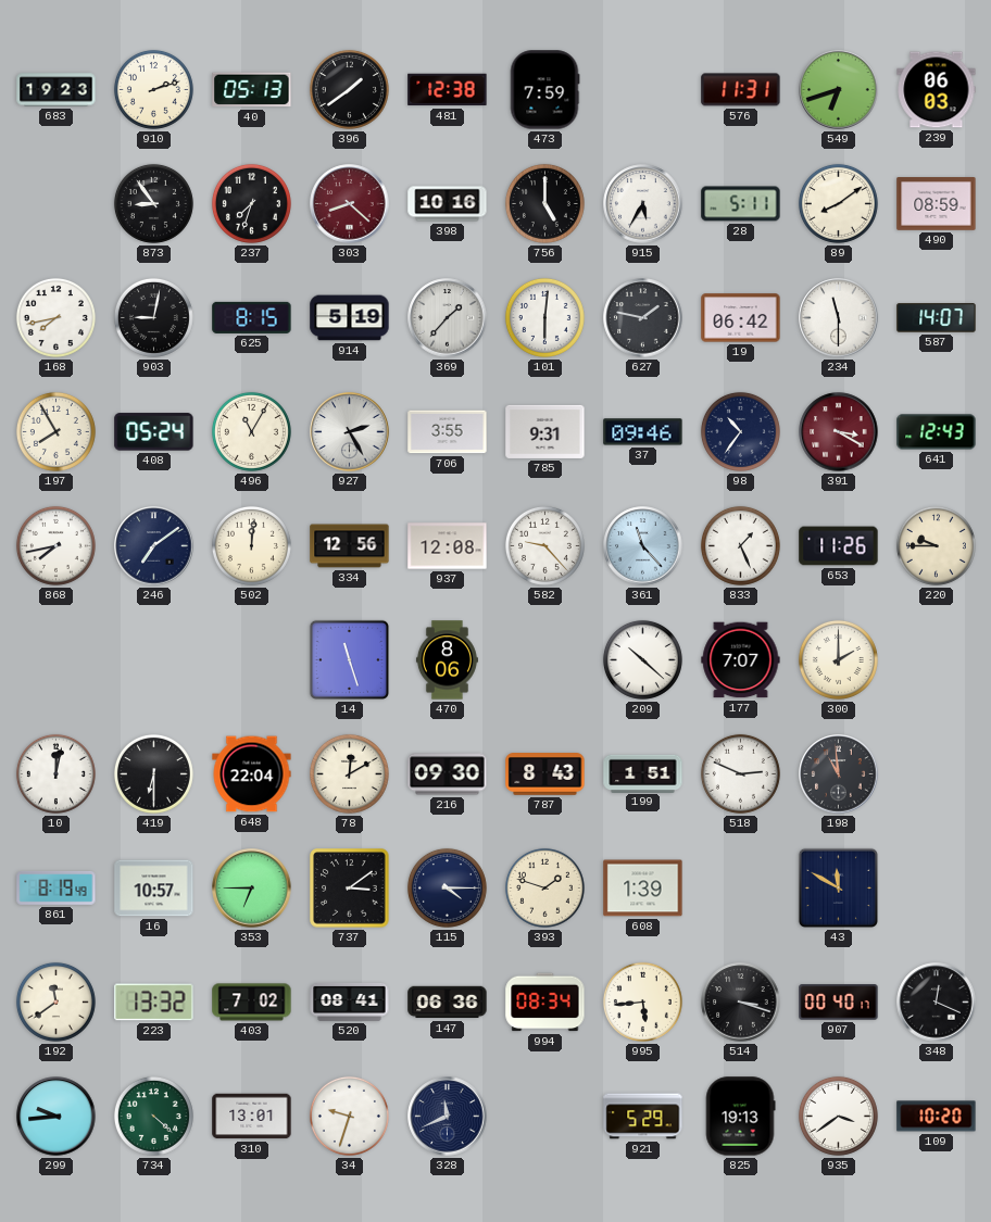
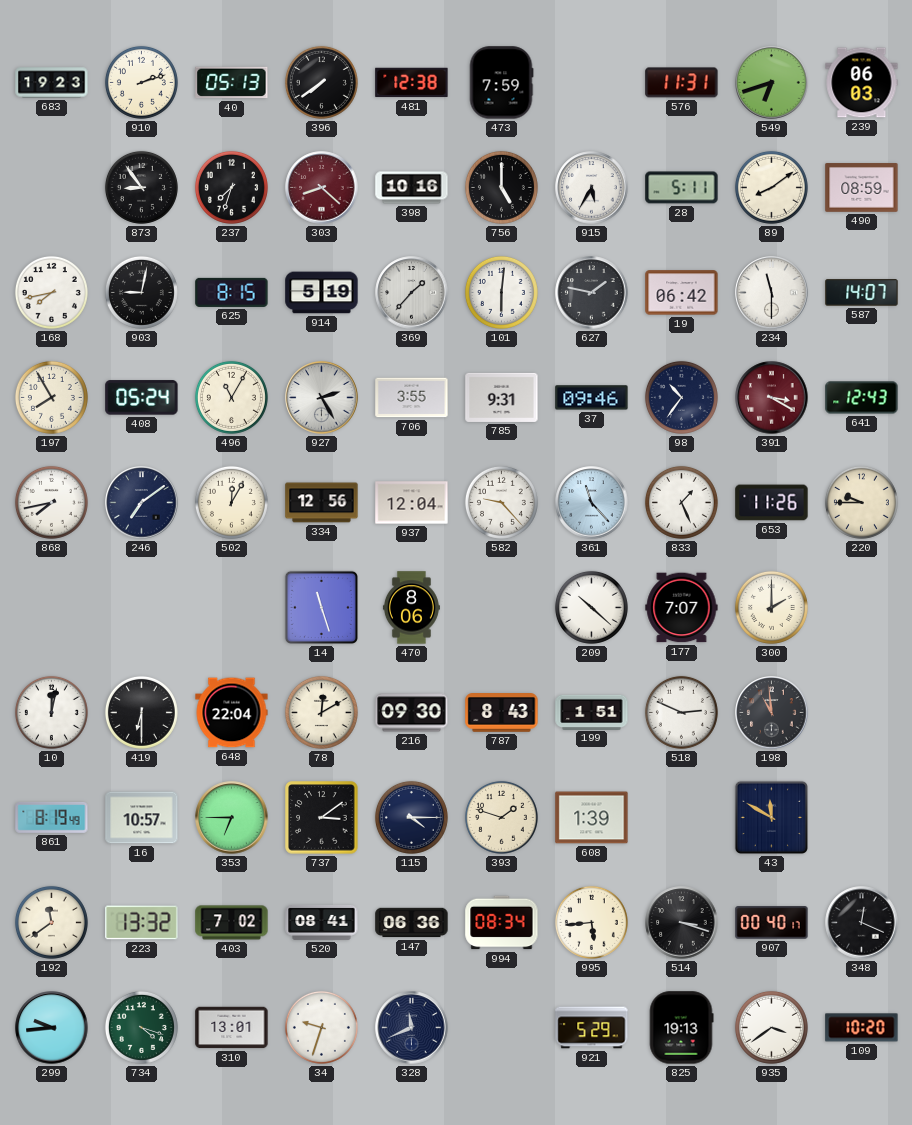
396: 1:39 -> 7:39 (321, 82)
502: 12:01 -> 12:05 (231, 502)
937: 12:08 -> 12:04 (412, 503)
734: 4:22 -> 4:18 (141, 1027)
